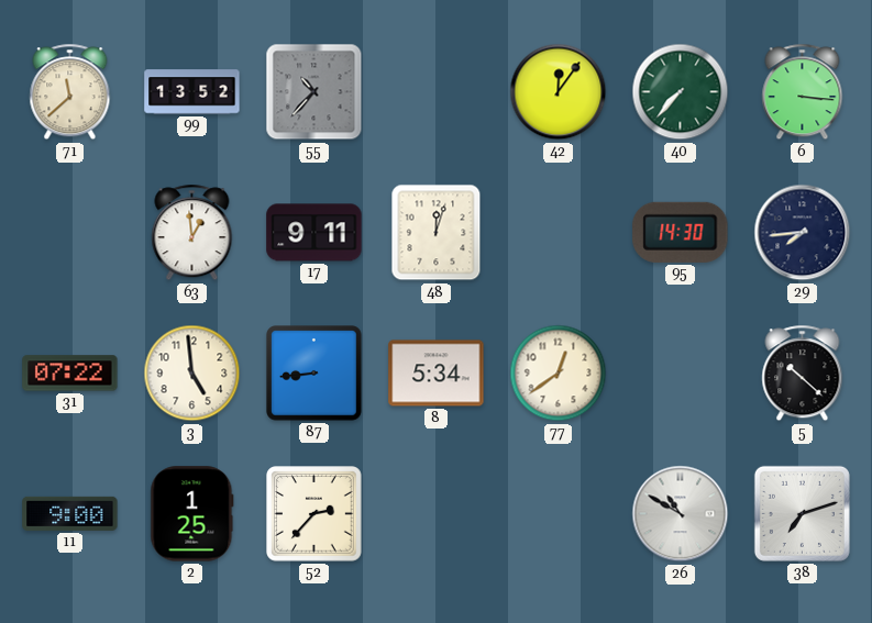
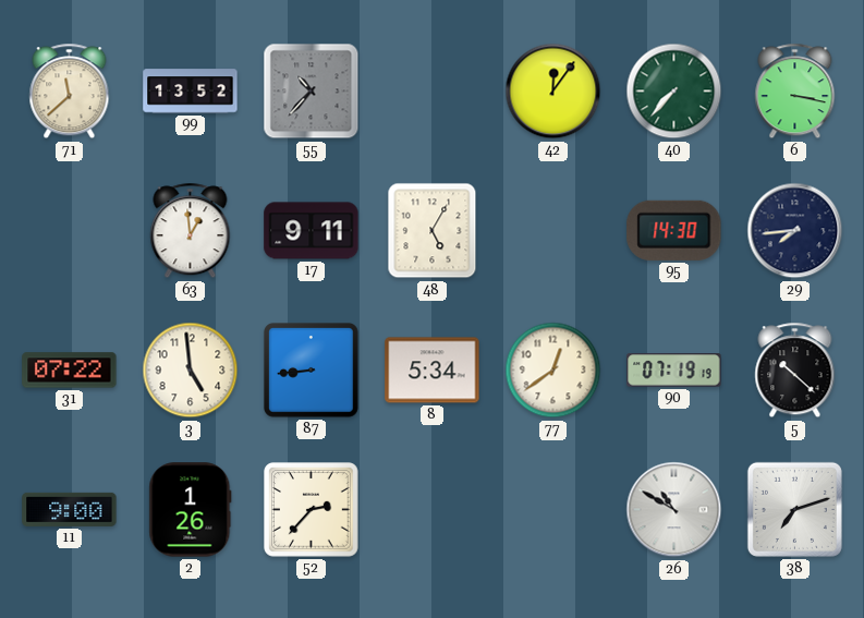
6: 3:16 -> 3:17 (795, 92)
48: 12:03 -> 5:05 (433, 231)
90: none -> 07:19 (674, 371)
2: 1:25 -> 1:26 (191, 510)
